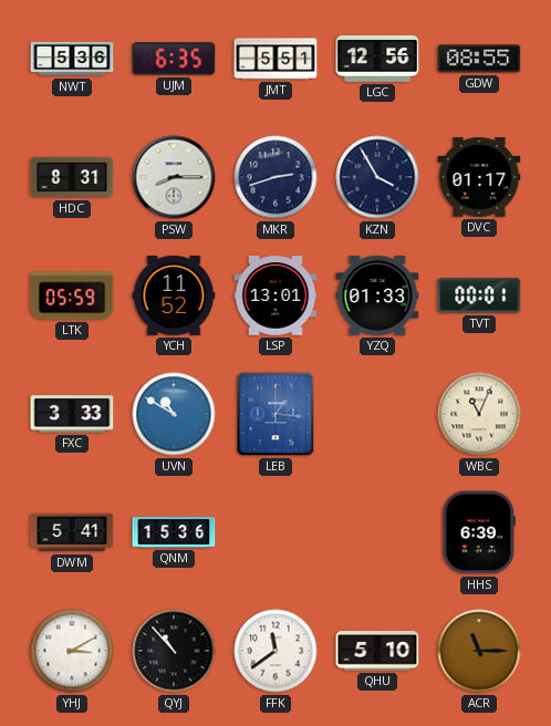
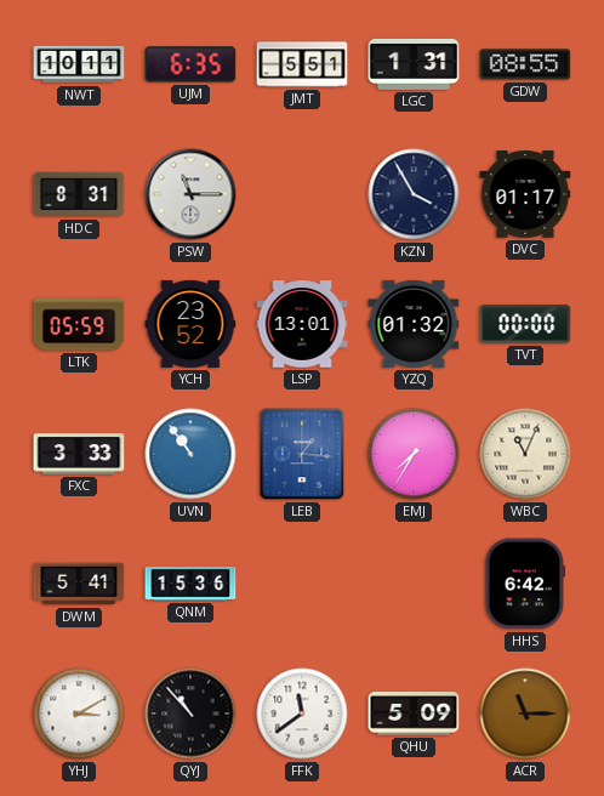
NWT: 5:36 -> 10:11 (79, 64)
LGC: 12:56 -> 1:31 (414, 64)
PSW: 8:15 -> 11:15 (190, 194)
MKR: 2:42 -> none (275, 177)
YCH: 11:52 -> 23:52 (190, 324)
YZQ: 01:33 -> 01:32 (414, 324)
TVT: 00:01 -> 00:00 (525, 324)
UVN: 10:50 -> 10:54 (190, 454)
EMJ: none -> 7:35 (414, 454)
HHS: 6:39 -> 6:42 (525, 584)
QHU: 5:10 -> 5:09 (414, 713)
